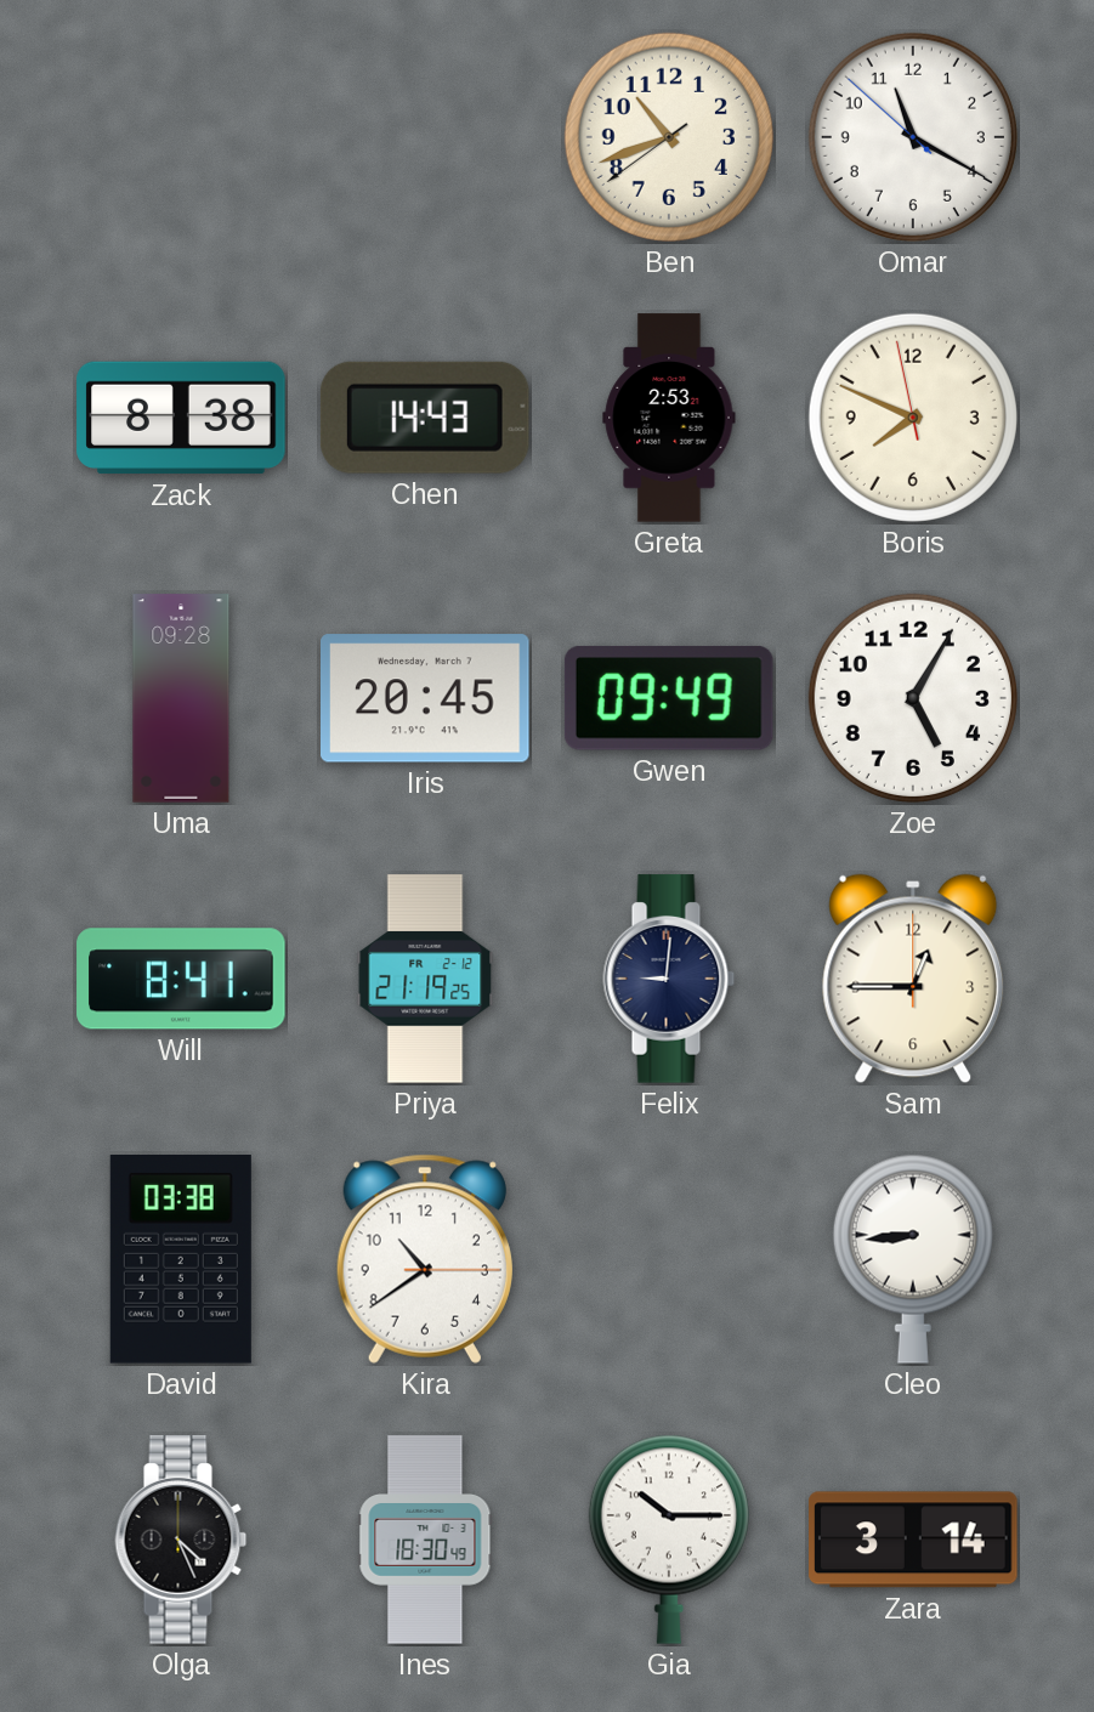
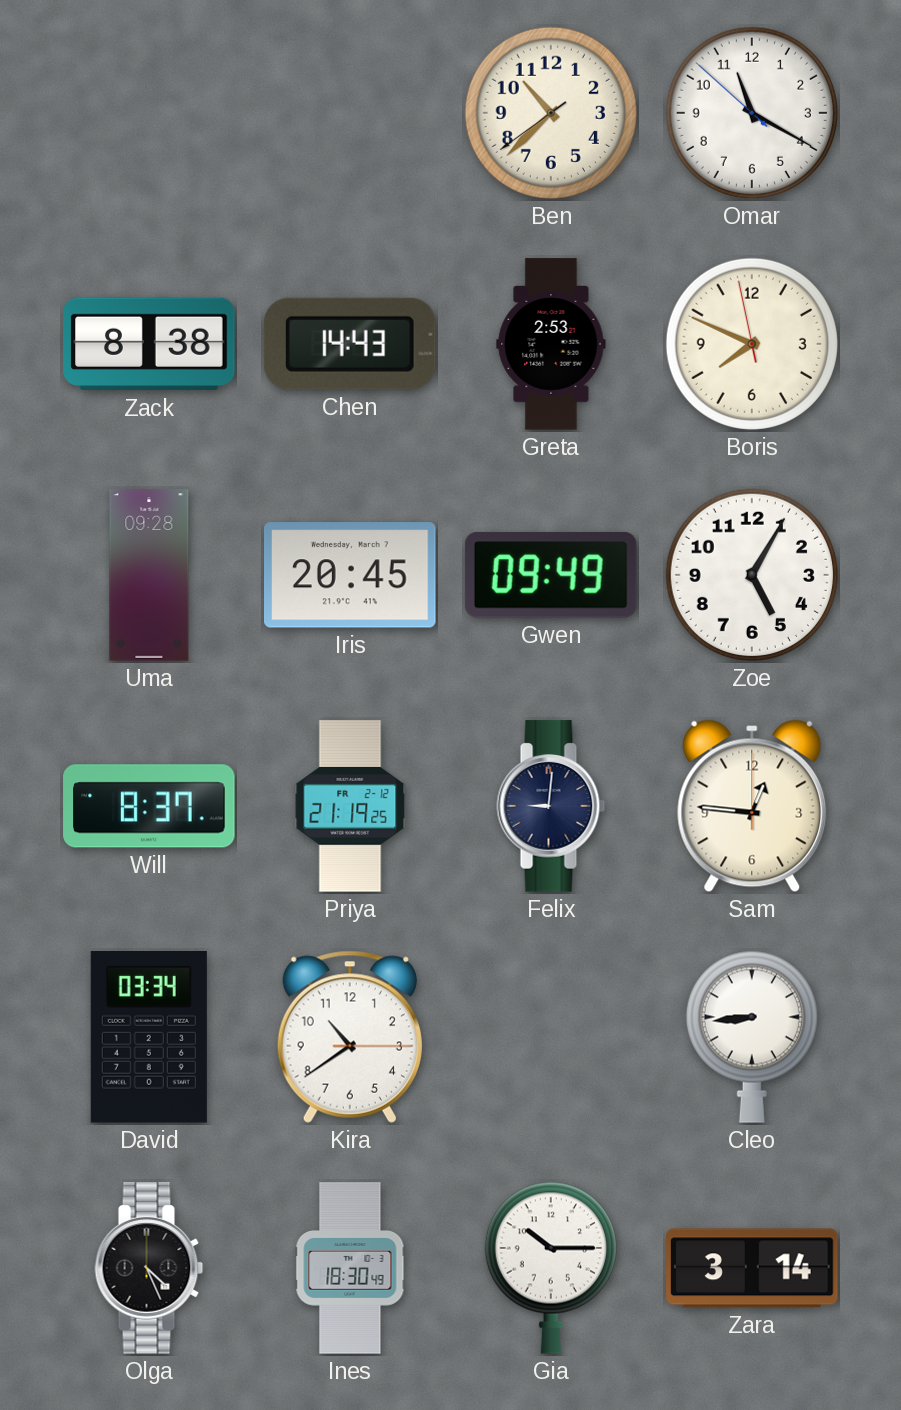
Ben: 10:41 -> 10:37 (551, 113)
Will: 8:41 -> 8:37 (149, 806)
Sam: 12:45 -> 12:46 (752, 806)
David: 03:38 -> 03:34 (149, 1038)
